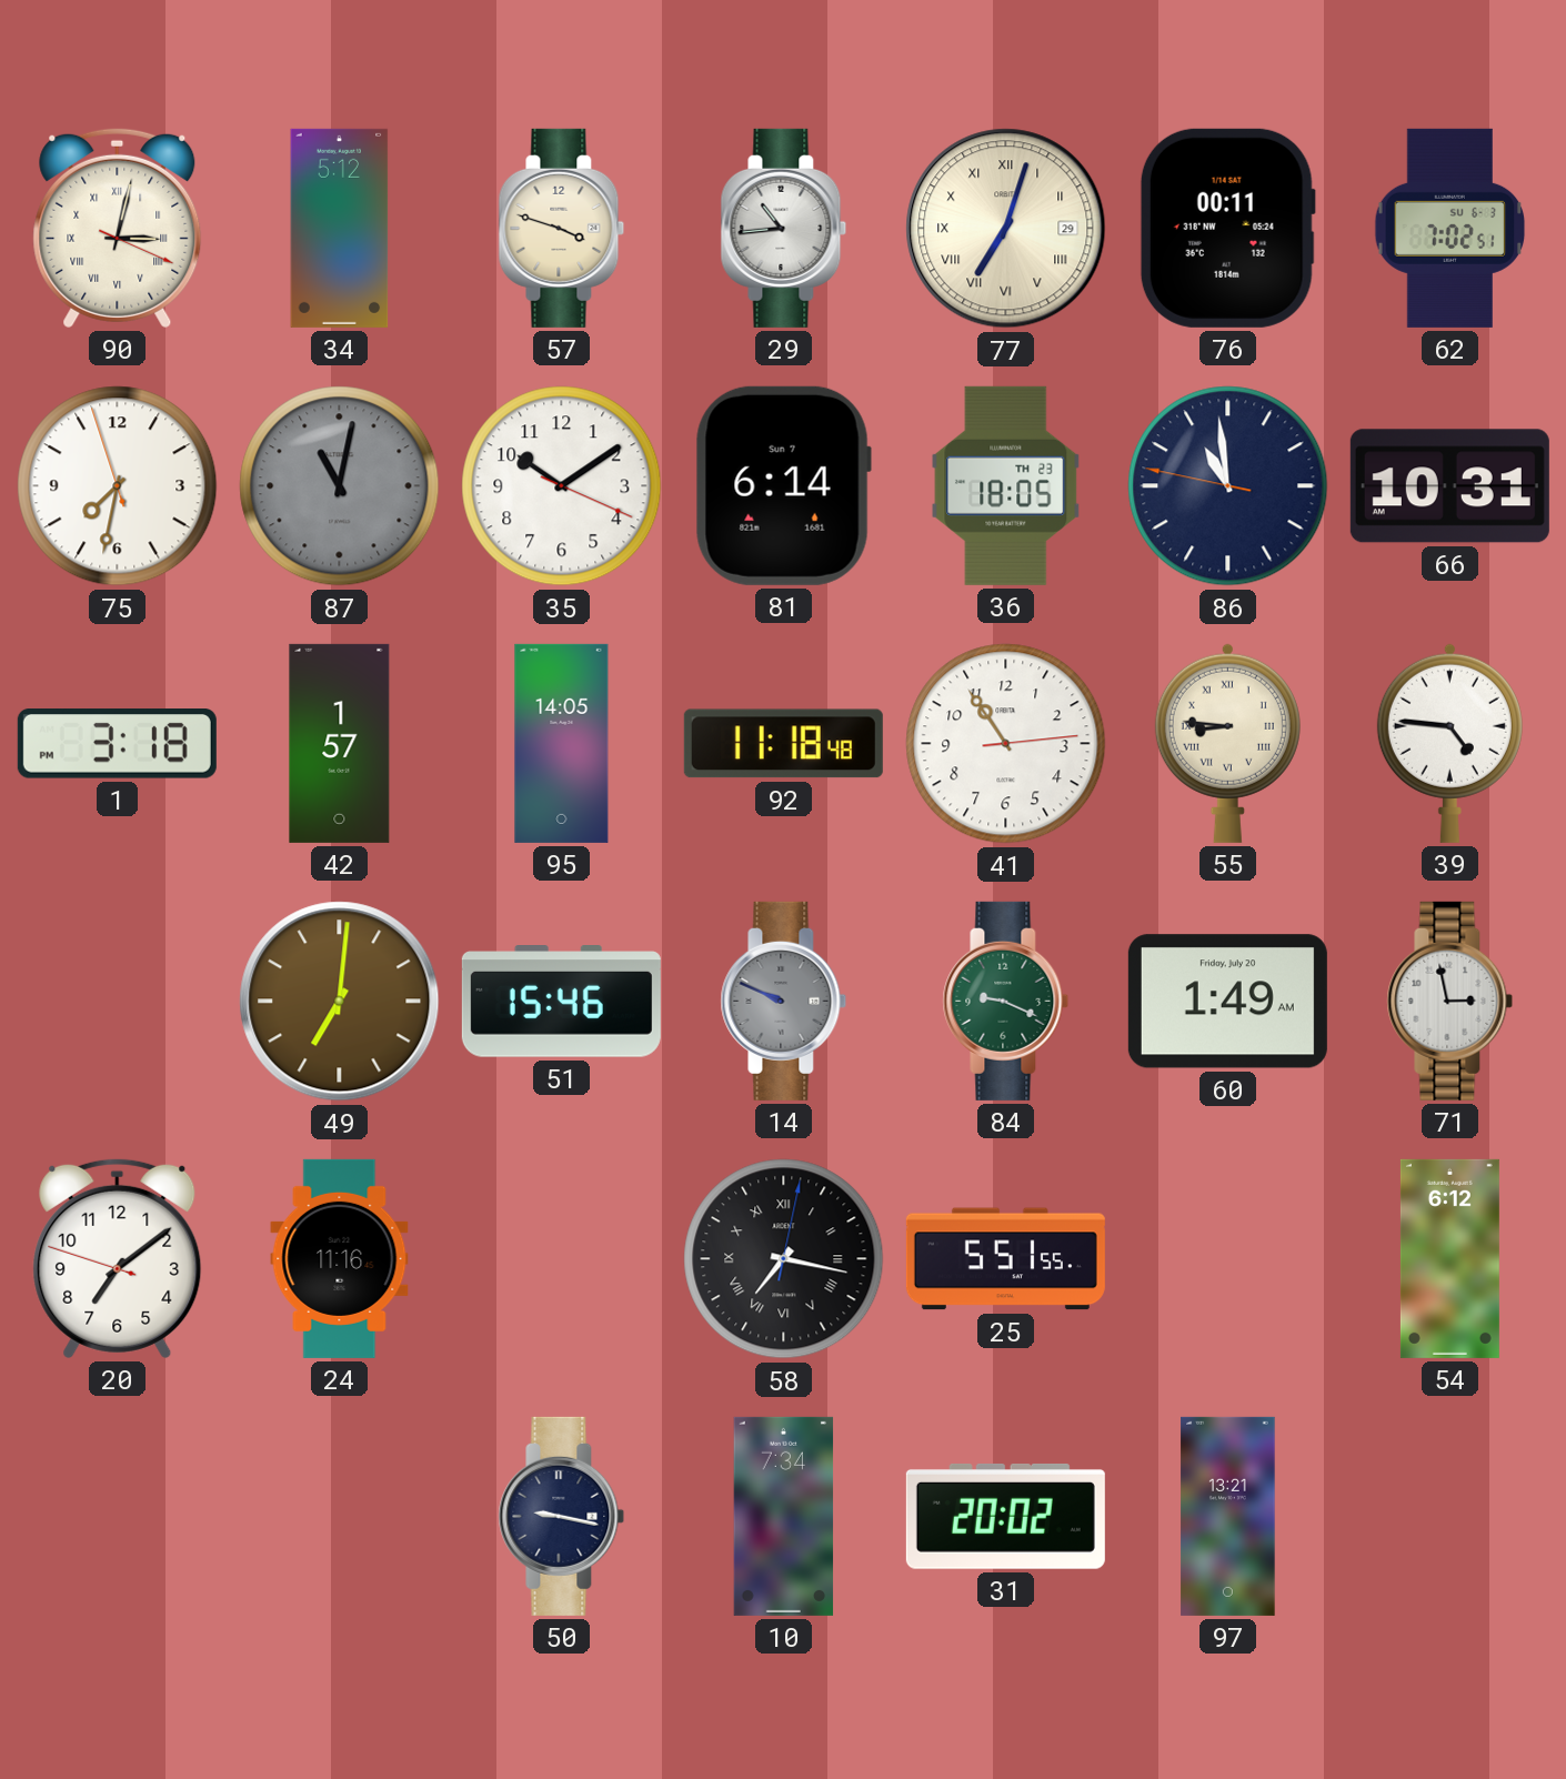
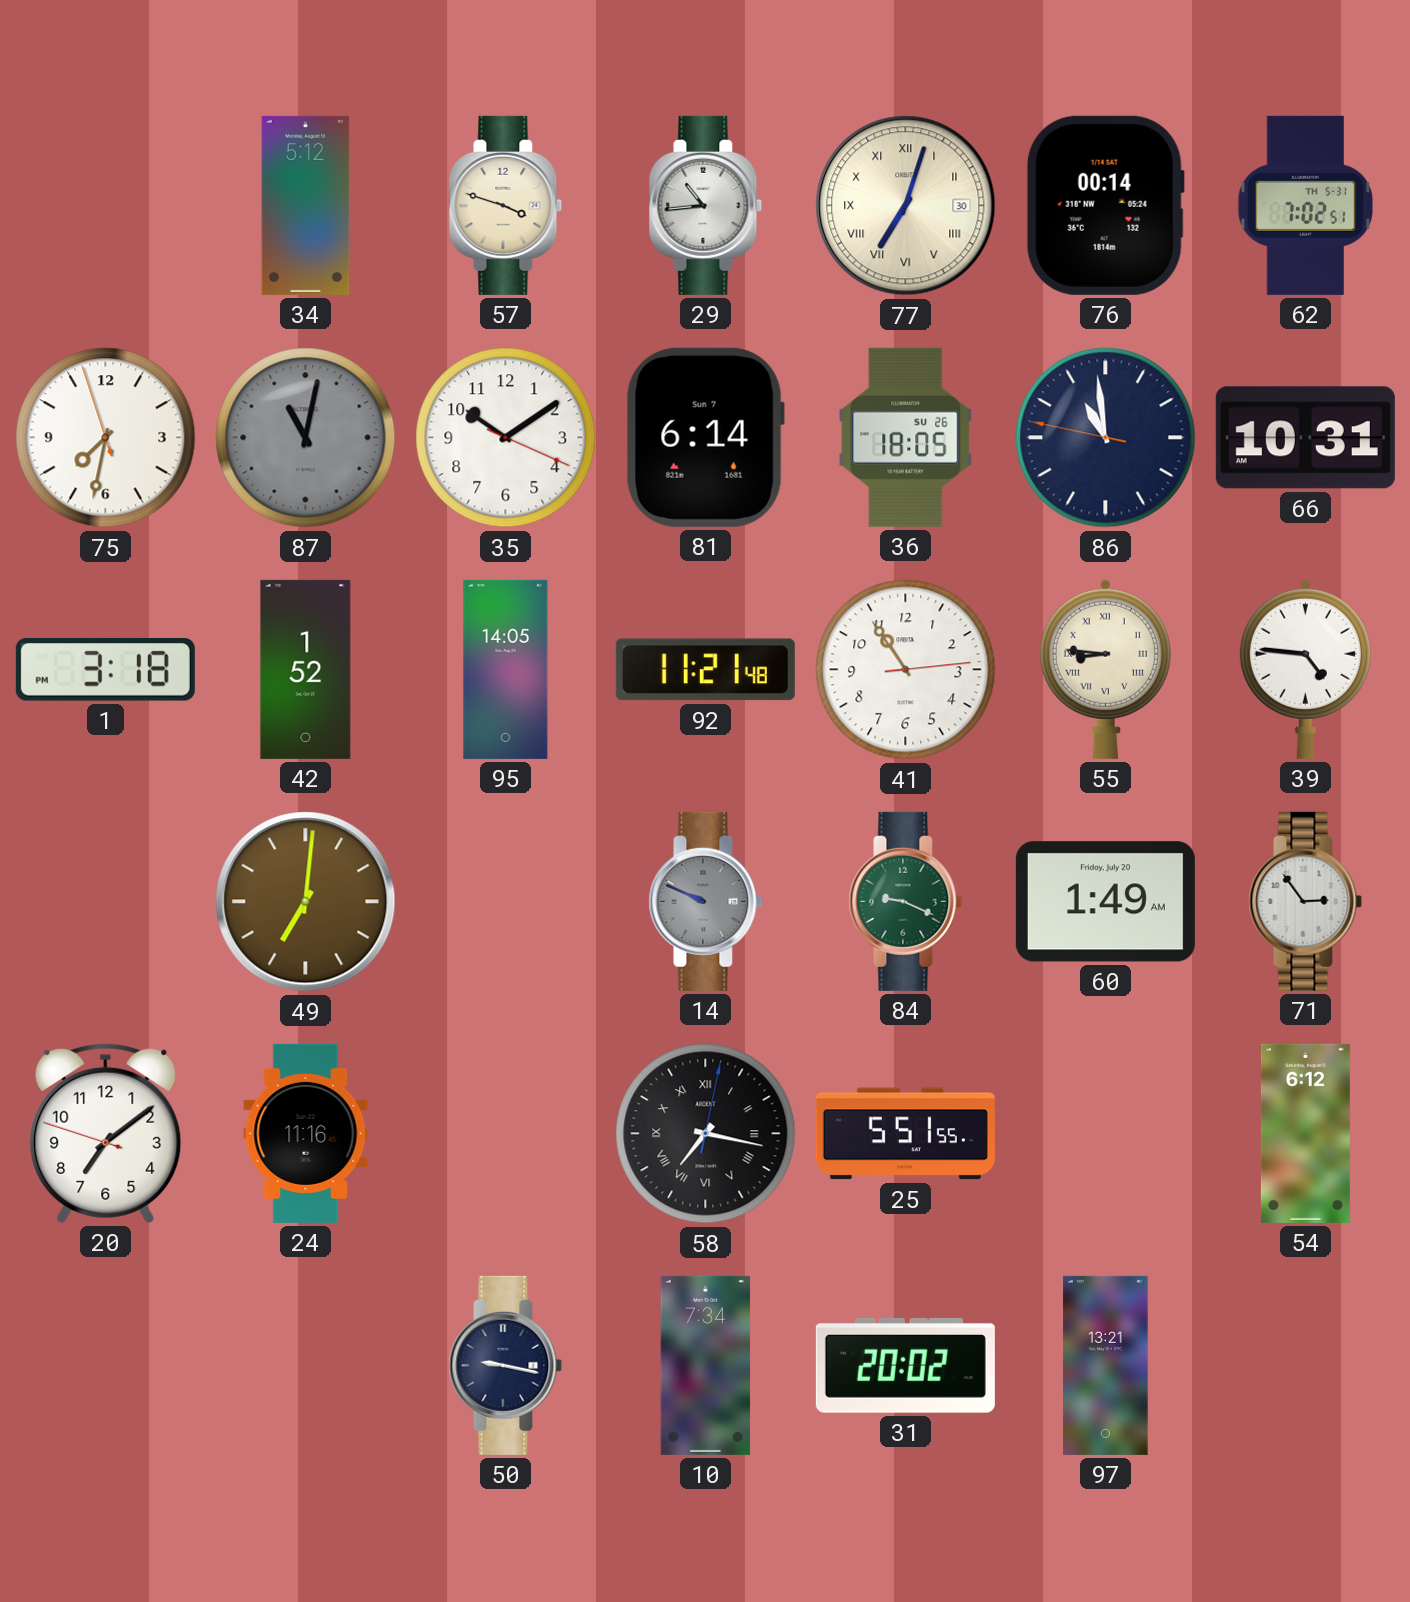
90: 3:02 -> none (118, 228)
77 date: 29 -> 30 (906, 206)
76: 00:11 -> 00:14 (1105, 205)
62 date: SU 6-3 -> TH 5-31 (1306, 205)
36 date: TH 23 -> SU 26 (906, 437)
42: 1:57 -> 1:52 (306, 669)
92: 11:18 -> 11:21 (705, 670)
51: 15:46 -> none (561, 1002)
71: 2:58 -> 2:54 (1306, 901)
